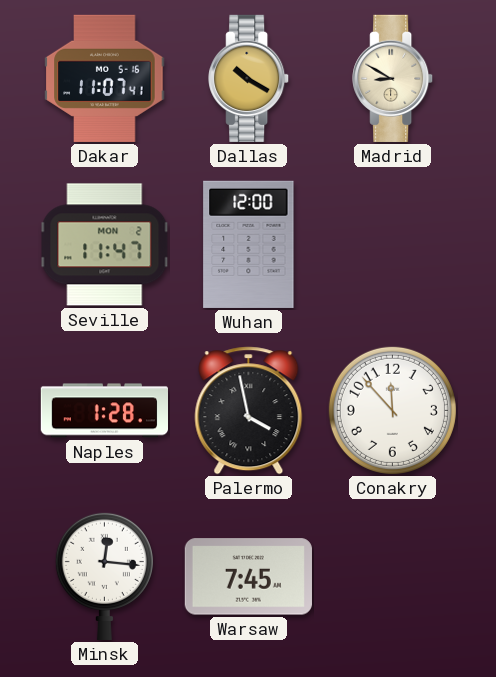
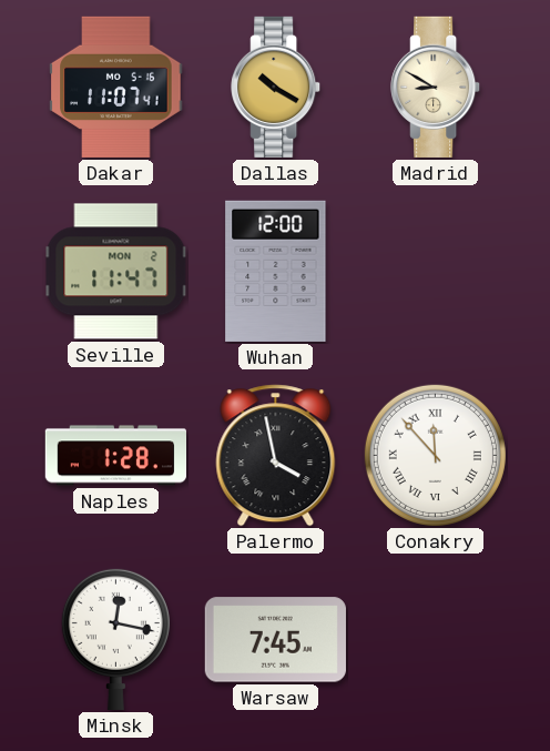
Conakry numerals: Arabic -> Roman (435, 455)
Minsk: 12:16 -> 12:17 (115, 639)
